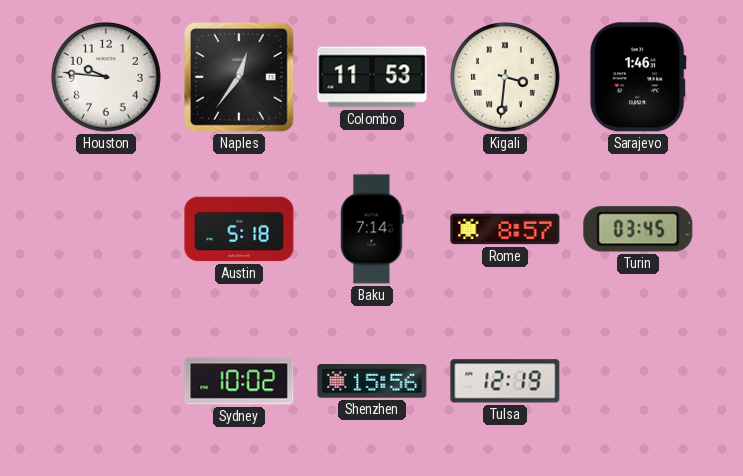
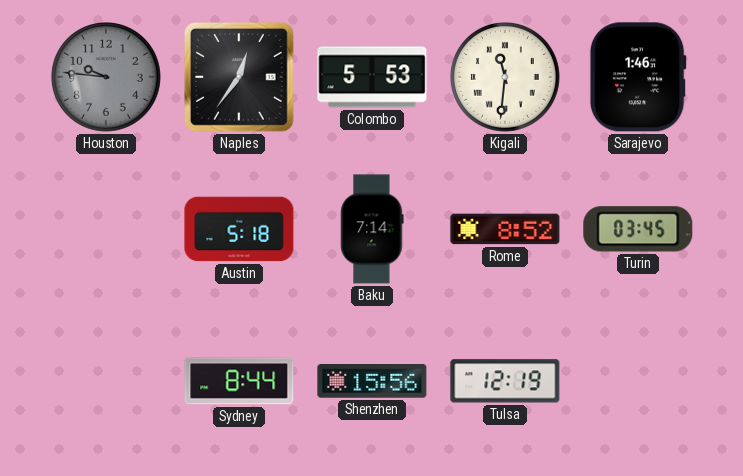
Houston dial: white -> grey (107, 78)
Colombo: 11:53 -> 5:53 (372, 77)
Kigali: 3:31 -> 11:31 (506, 78)
Rome: 8:57 -> 8:52 (505, 229)
Sydney: 10:02 -> 8:44 (239, 381)
